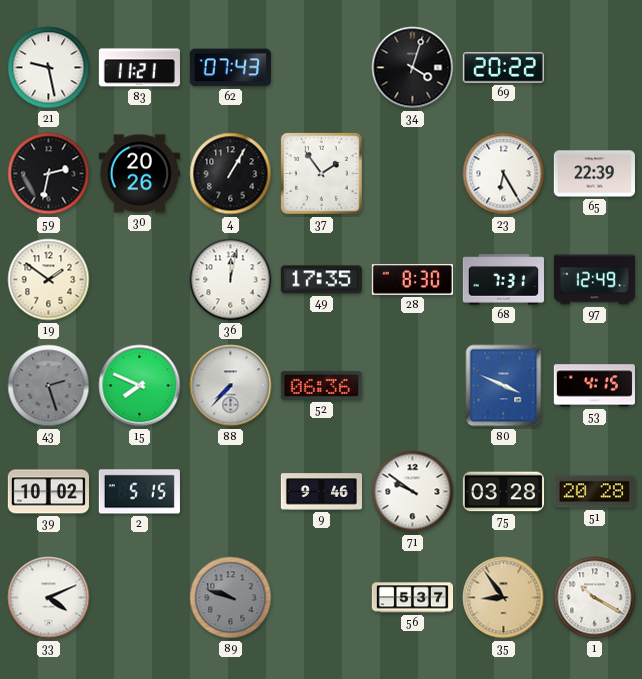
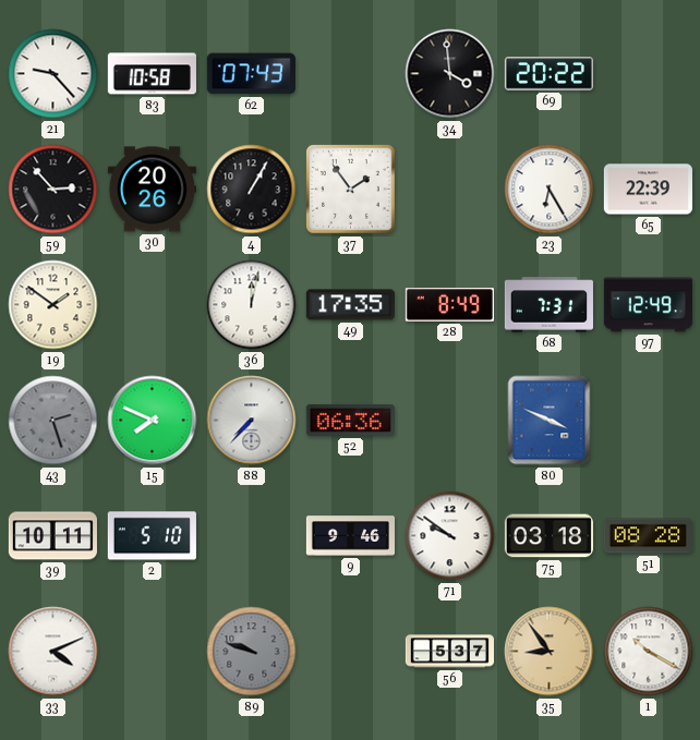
21: 9:28 -> 9:23 (53, 74)
83: 11:21 -> 10:58 (152, 74)
34: 4:03 -> 3:59 (450, 74)
59: 2:32 -> 2:53 (53, 190)
28: 8:30 -> 8:49 (449, 305)
53: 4:15 -> none (594, 386)
39: 10:02 -> 10:11 (52, 536)
2: 5:15 -> 5:10 (152, 536)
75: 03:28 -> 03:18 (548, 536)
51: 20:28 -> 08:28 (648, 536)
